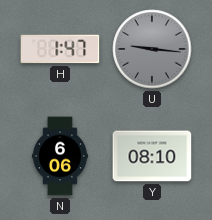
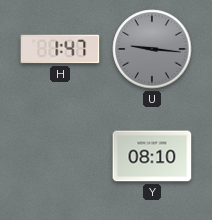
N: 6:06 -> none (60, 156)
